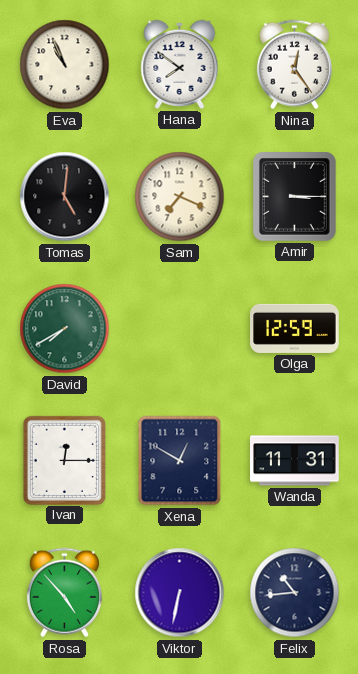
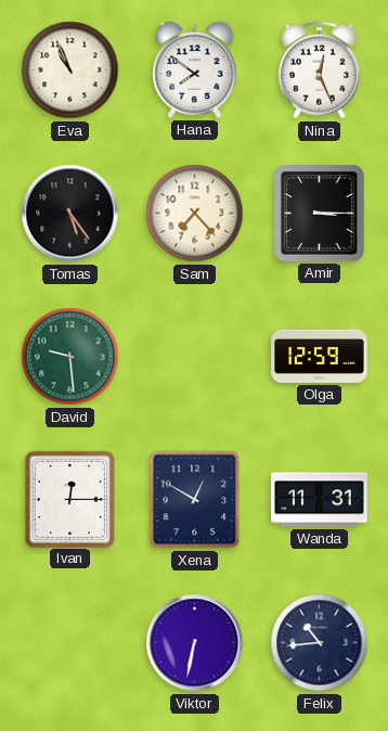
Nina: 12:24 -> 12:26 (319, 70)
Tomas: 5:01 -> 5:24 (70, 214)
Sam: 7:19 -> 7:23 (195, 214)
David: 7:40 -> 9:29 (70, 357)
Rosa: 4:53 -> none (64, 593)
